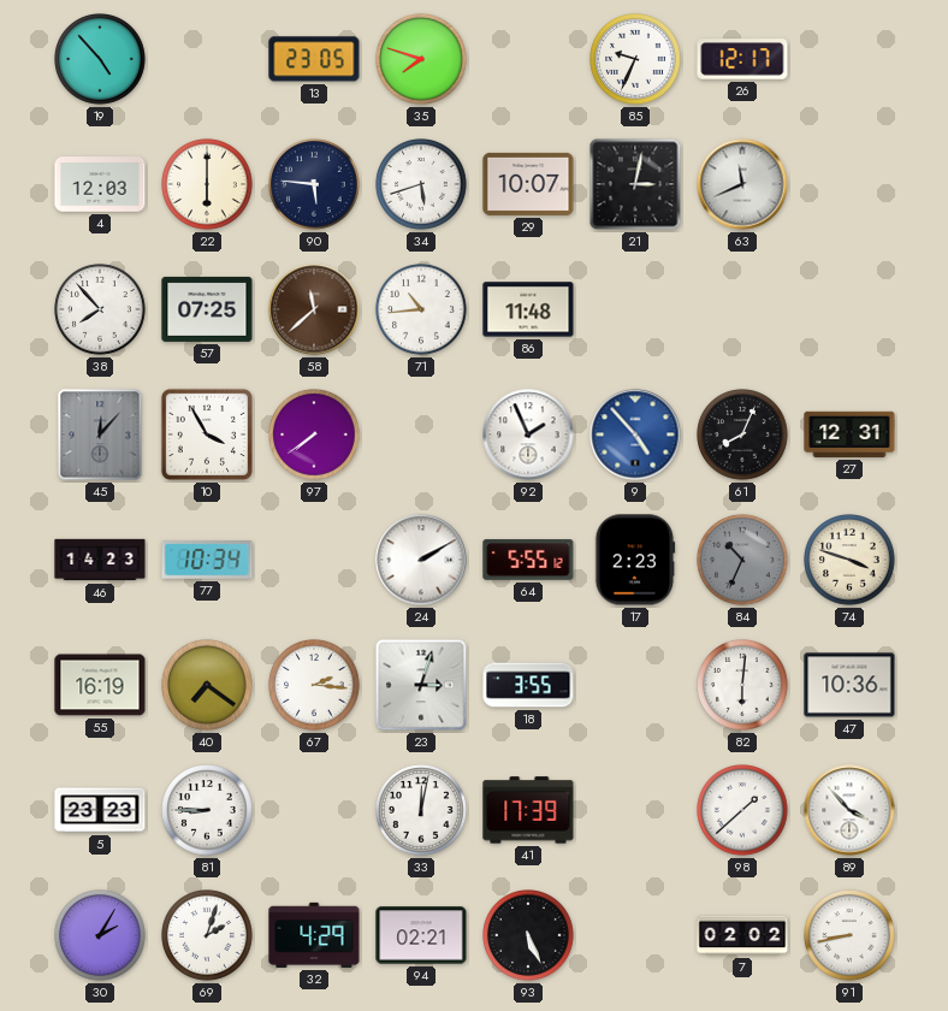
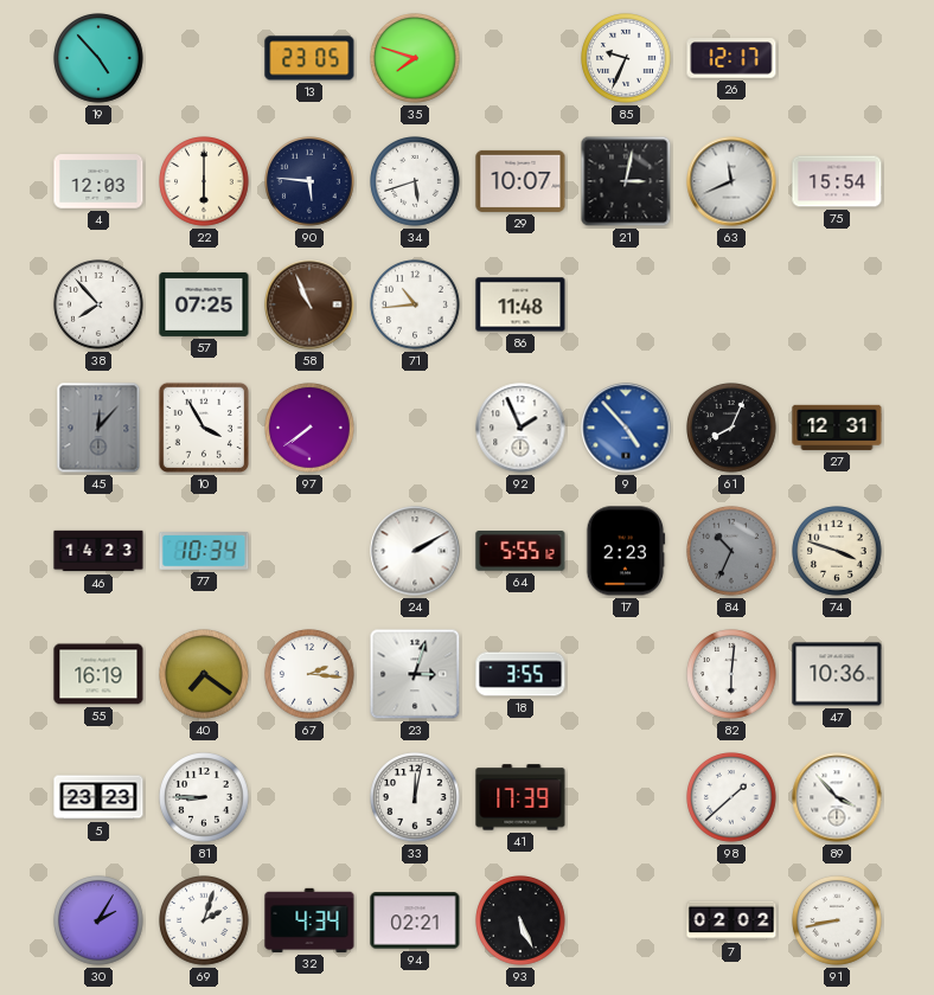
75: none -> 15:54 (837, 181)
58: 11:38 -> 10:56 (309, 304)
32: 4:29 -> 4:34 (309, 920)
